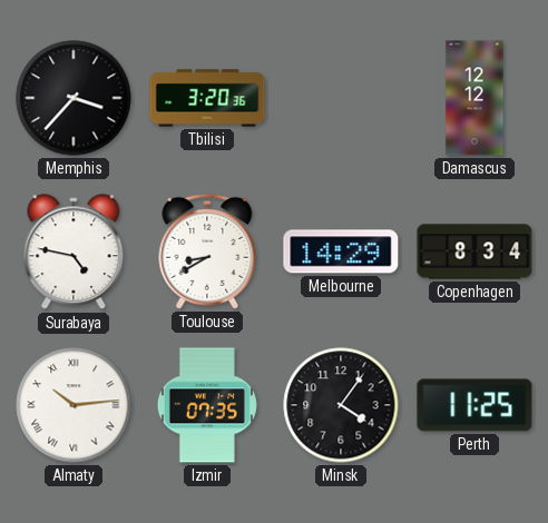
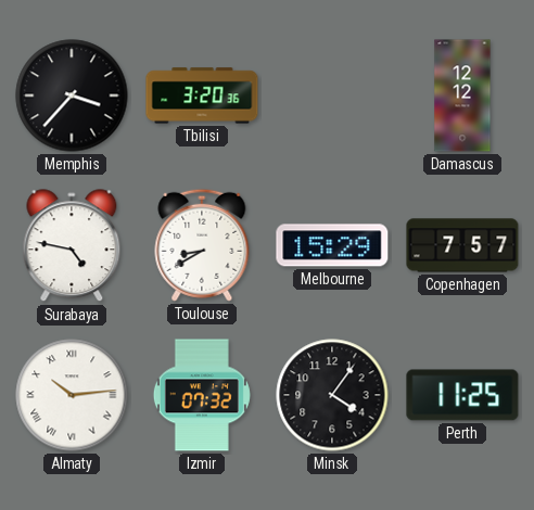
Melbourne: 14:29 -> 15:29 (332, 245)
Copenhagen: 8:34 -> 7:57 (462, 245)
Izmir: 07:35 -> 07:32 (202, 395)
